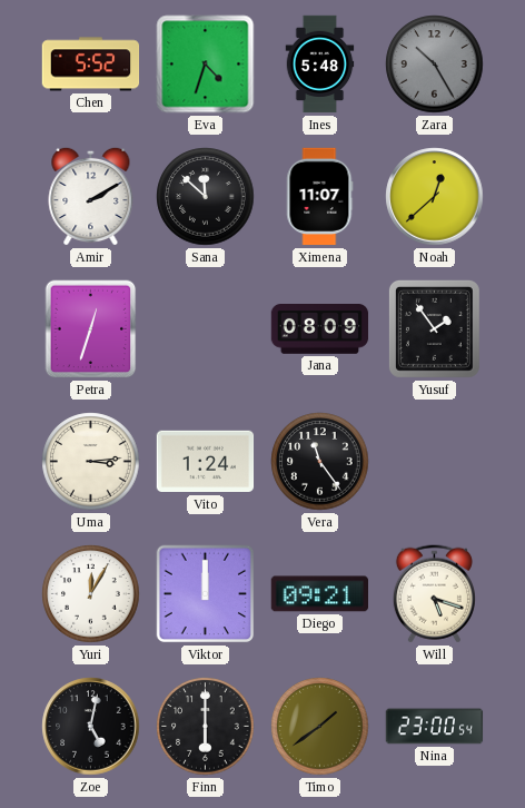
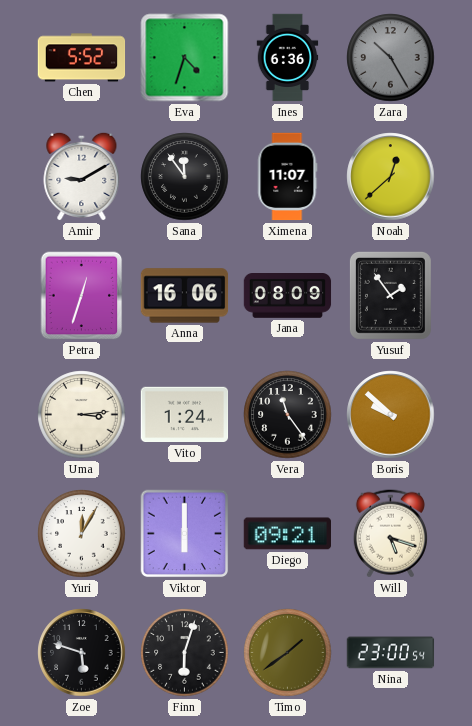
Ines: 5:48 -> 6:36 (288, 58)
Amir: 2:10 -> 9:10 (82, 176)
Sana: 11:52 -> 11:54 (185, 177)
Anna: none -> 16:06 (185, 296)
Boris: none -> 9:52 (391, 415)
Viktor: 12:00 -> 6:00 (185, 534)
Zoe: 5:02 -> 5:48 (82, 653)
Finn: 6:00 -> 6:03 (185, 653)
